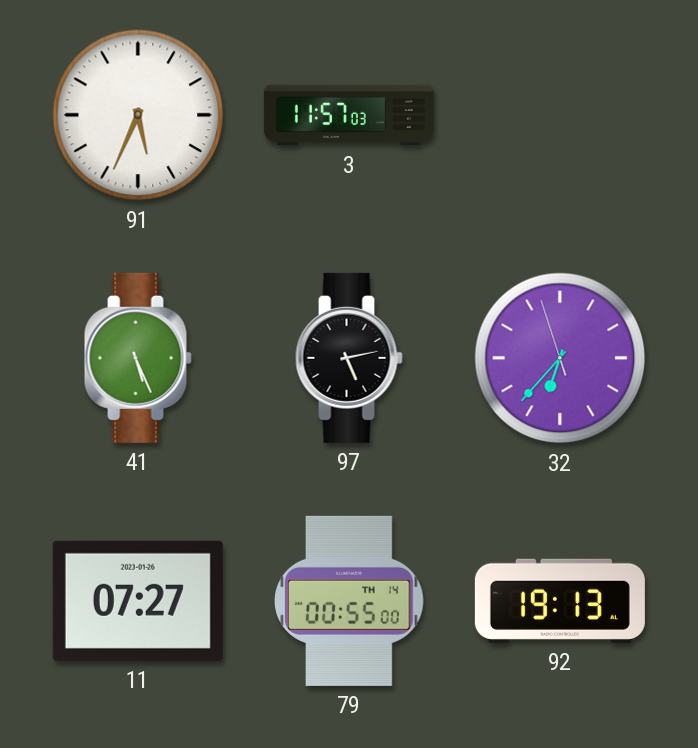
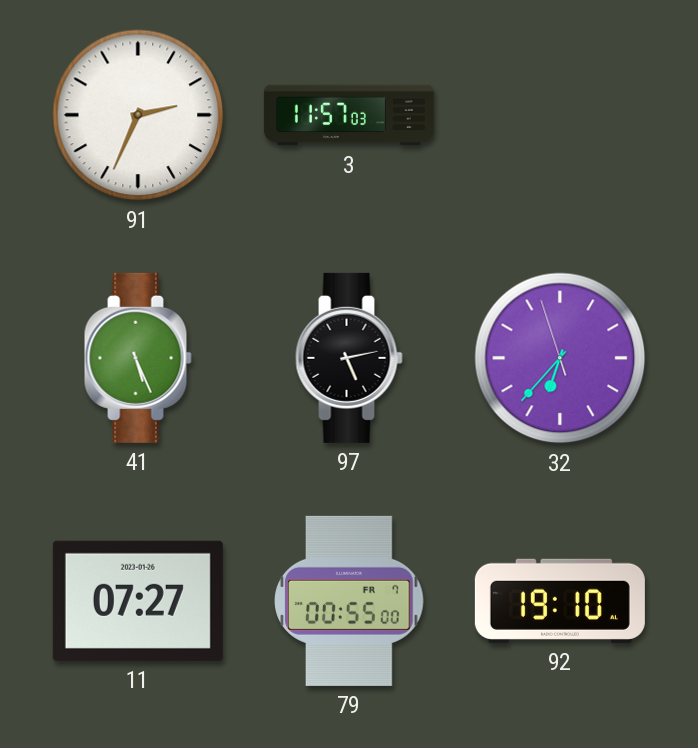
91: 5:34 -> 2:34 (138, 115)
79 date: TH 14 -> FR 7 (349, 601)
92: 19:13 -> 19:10 (560, 601)
